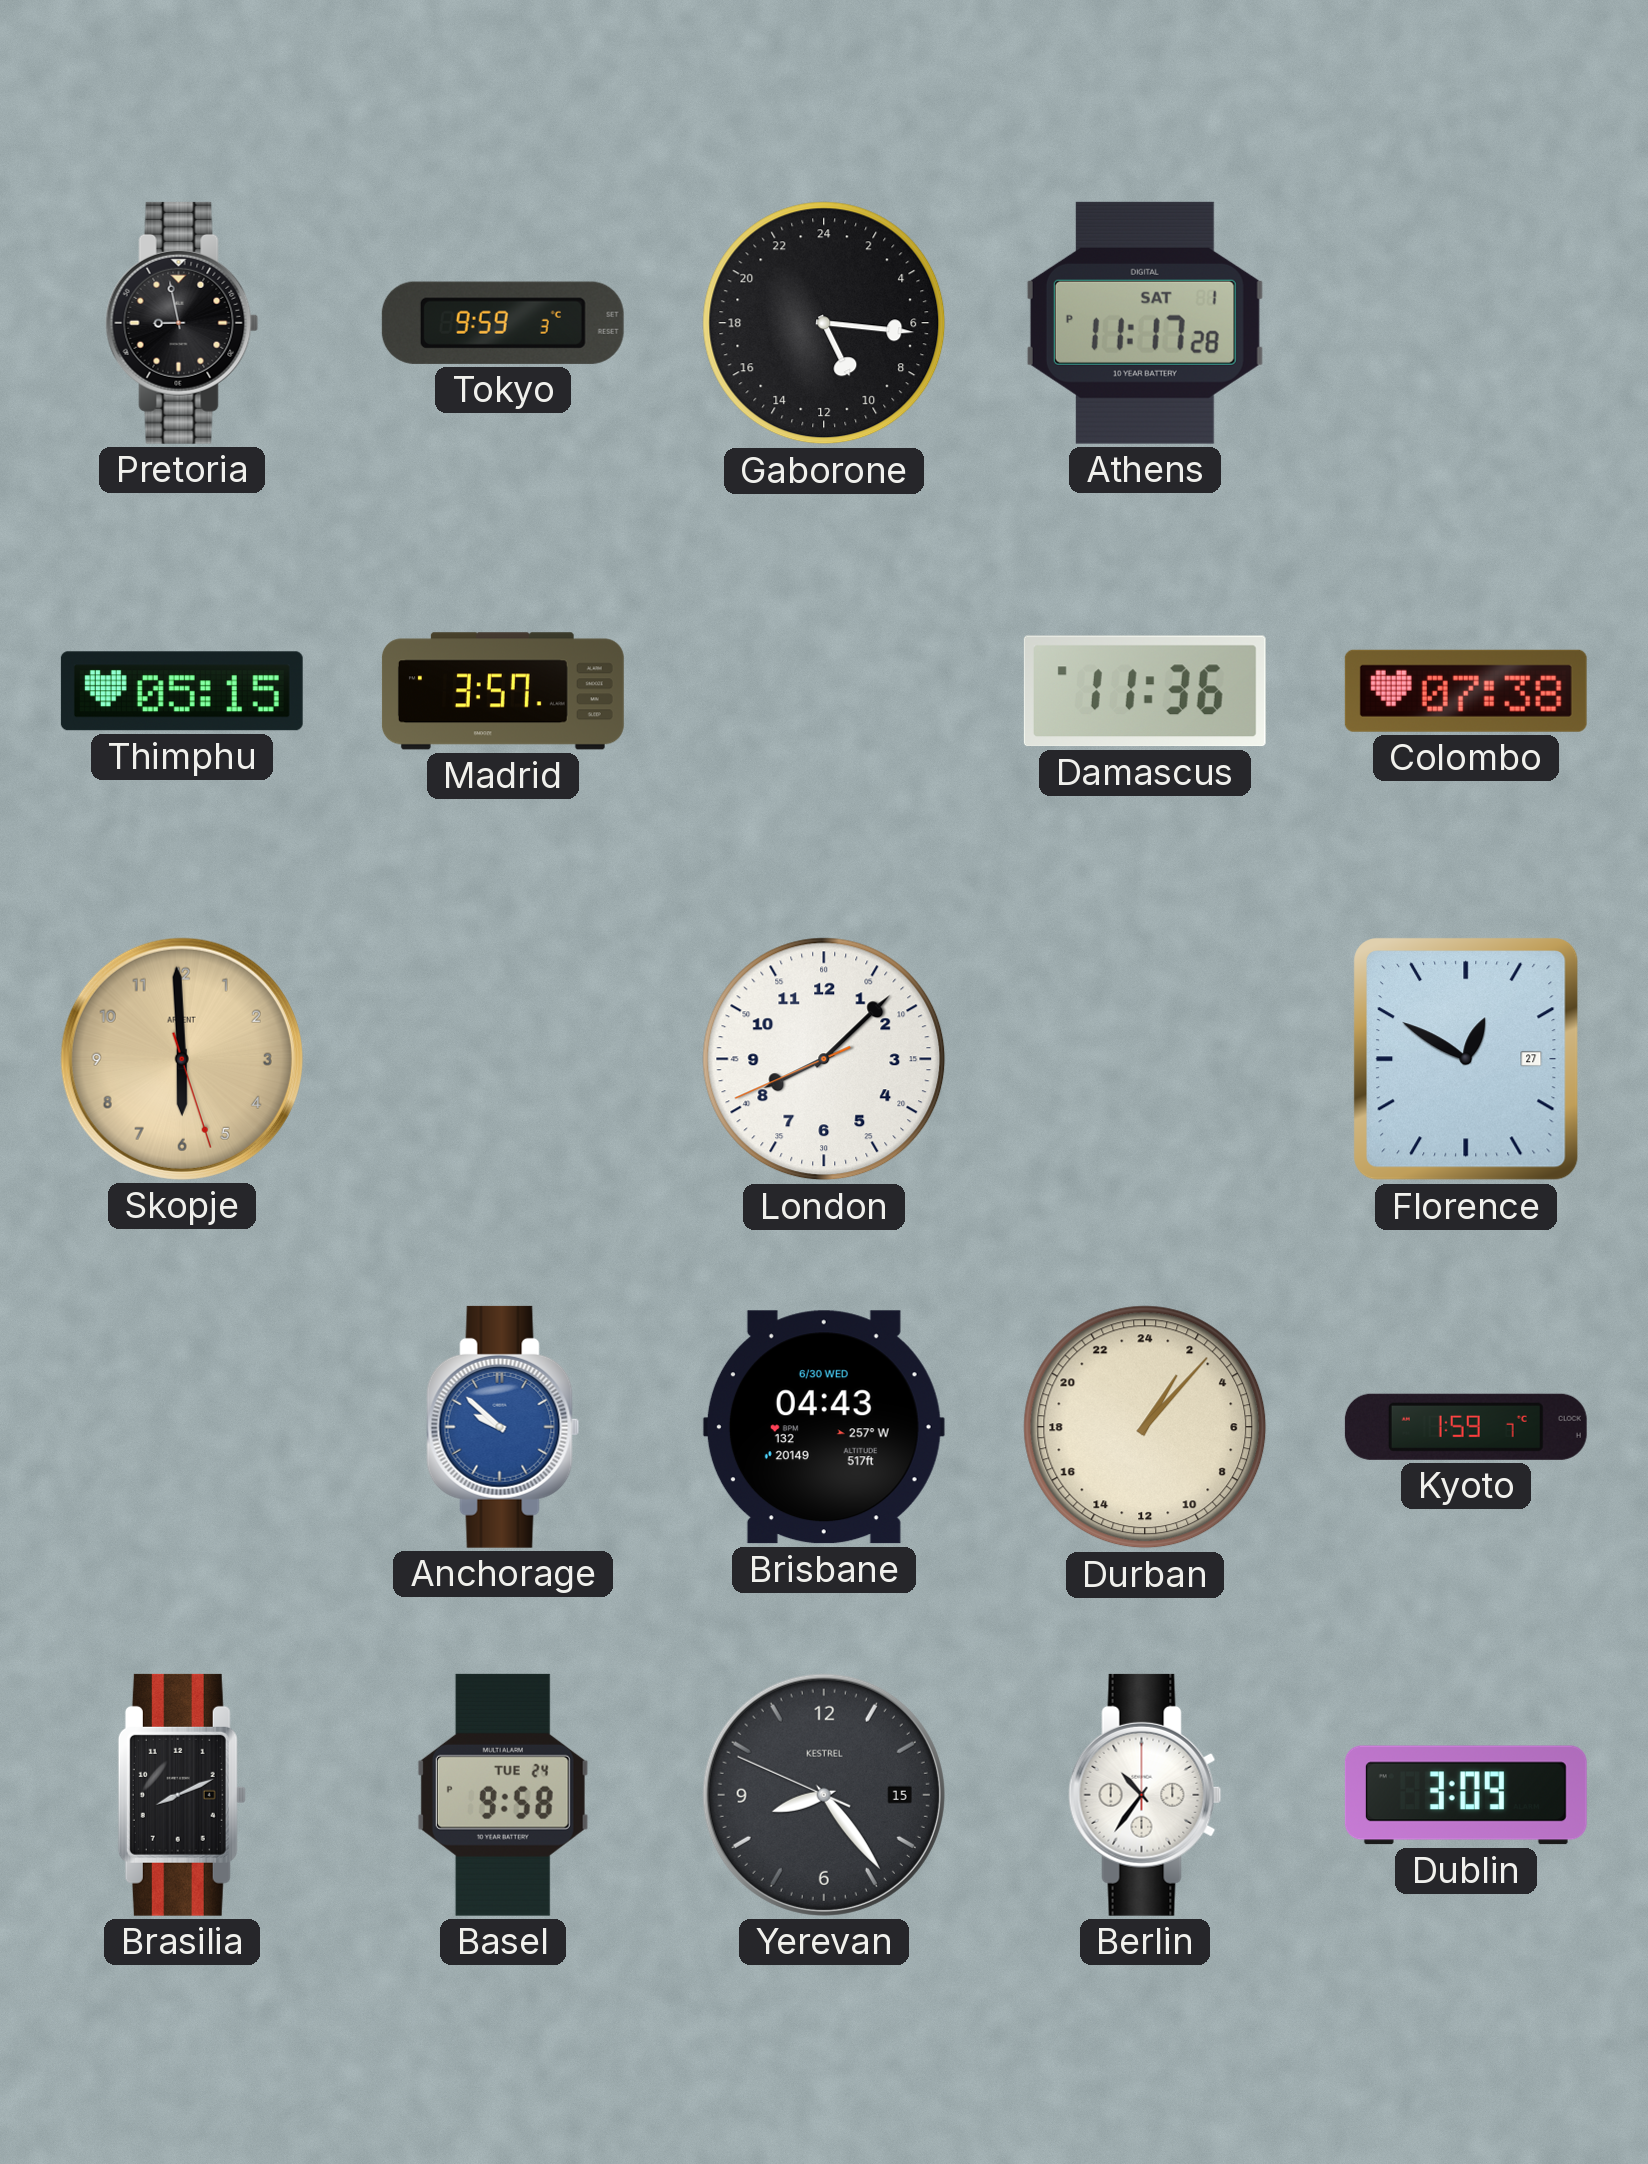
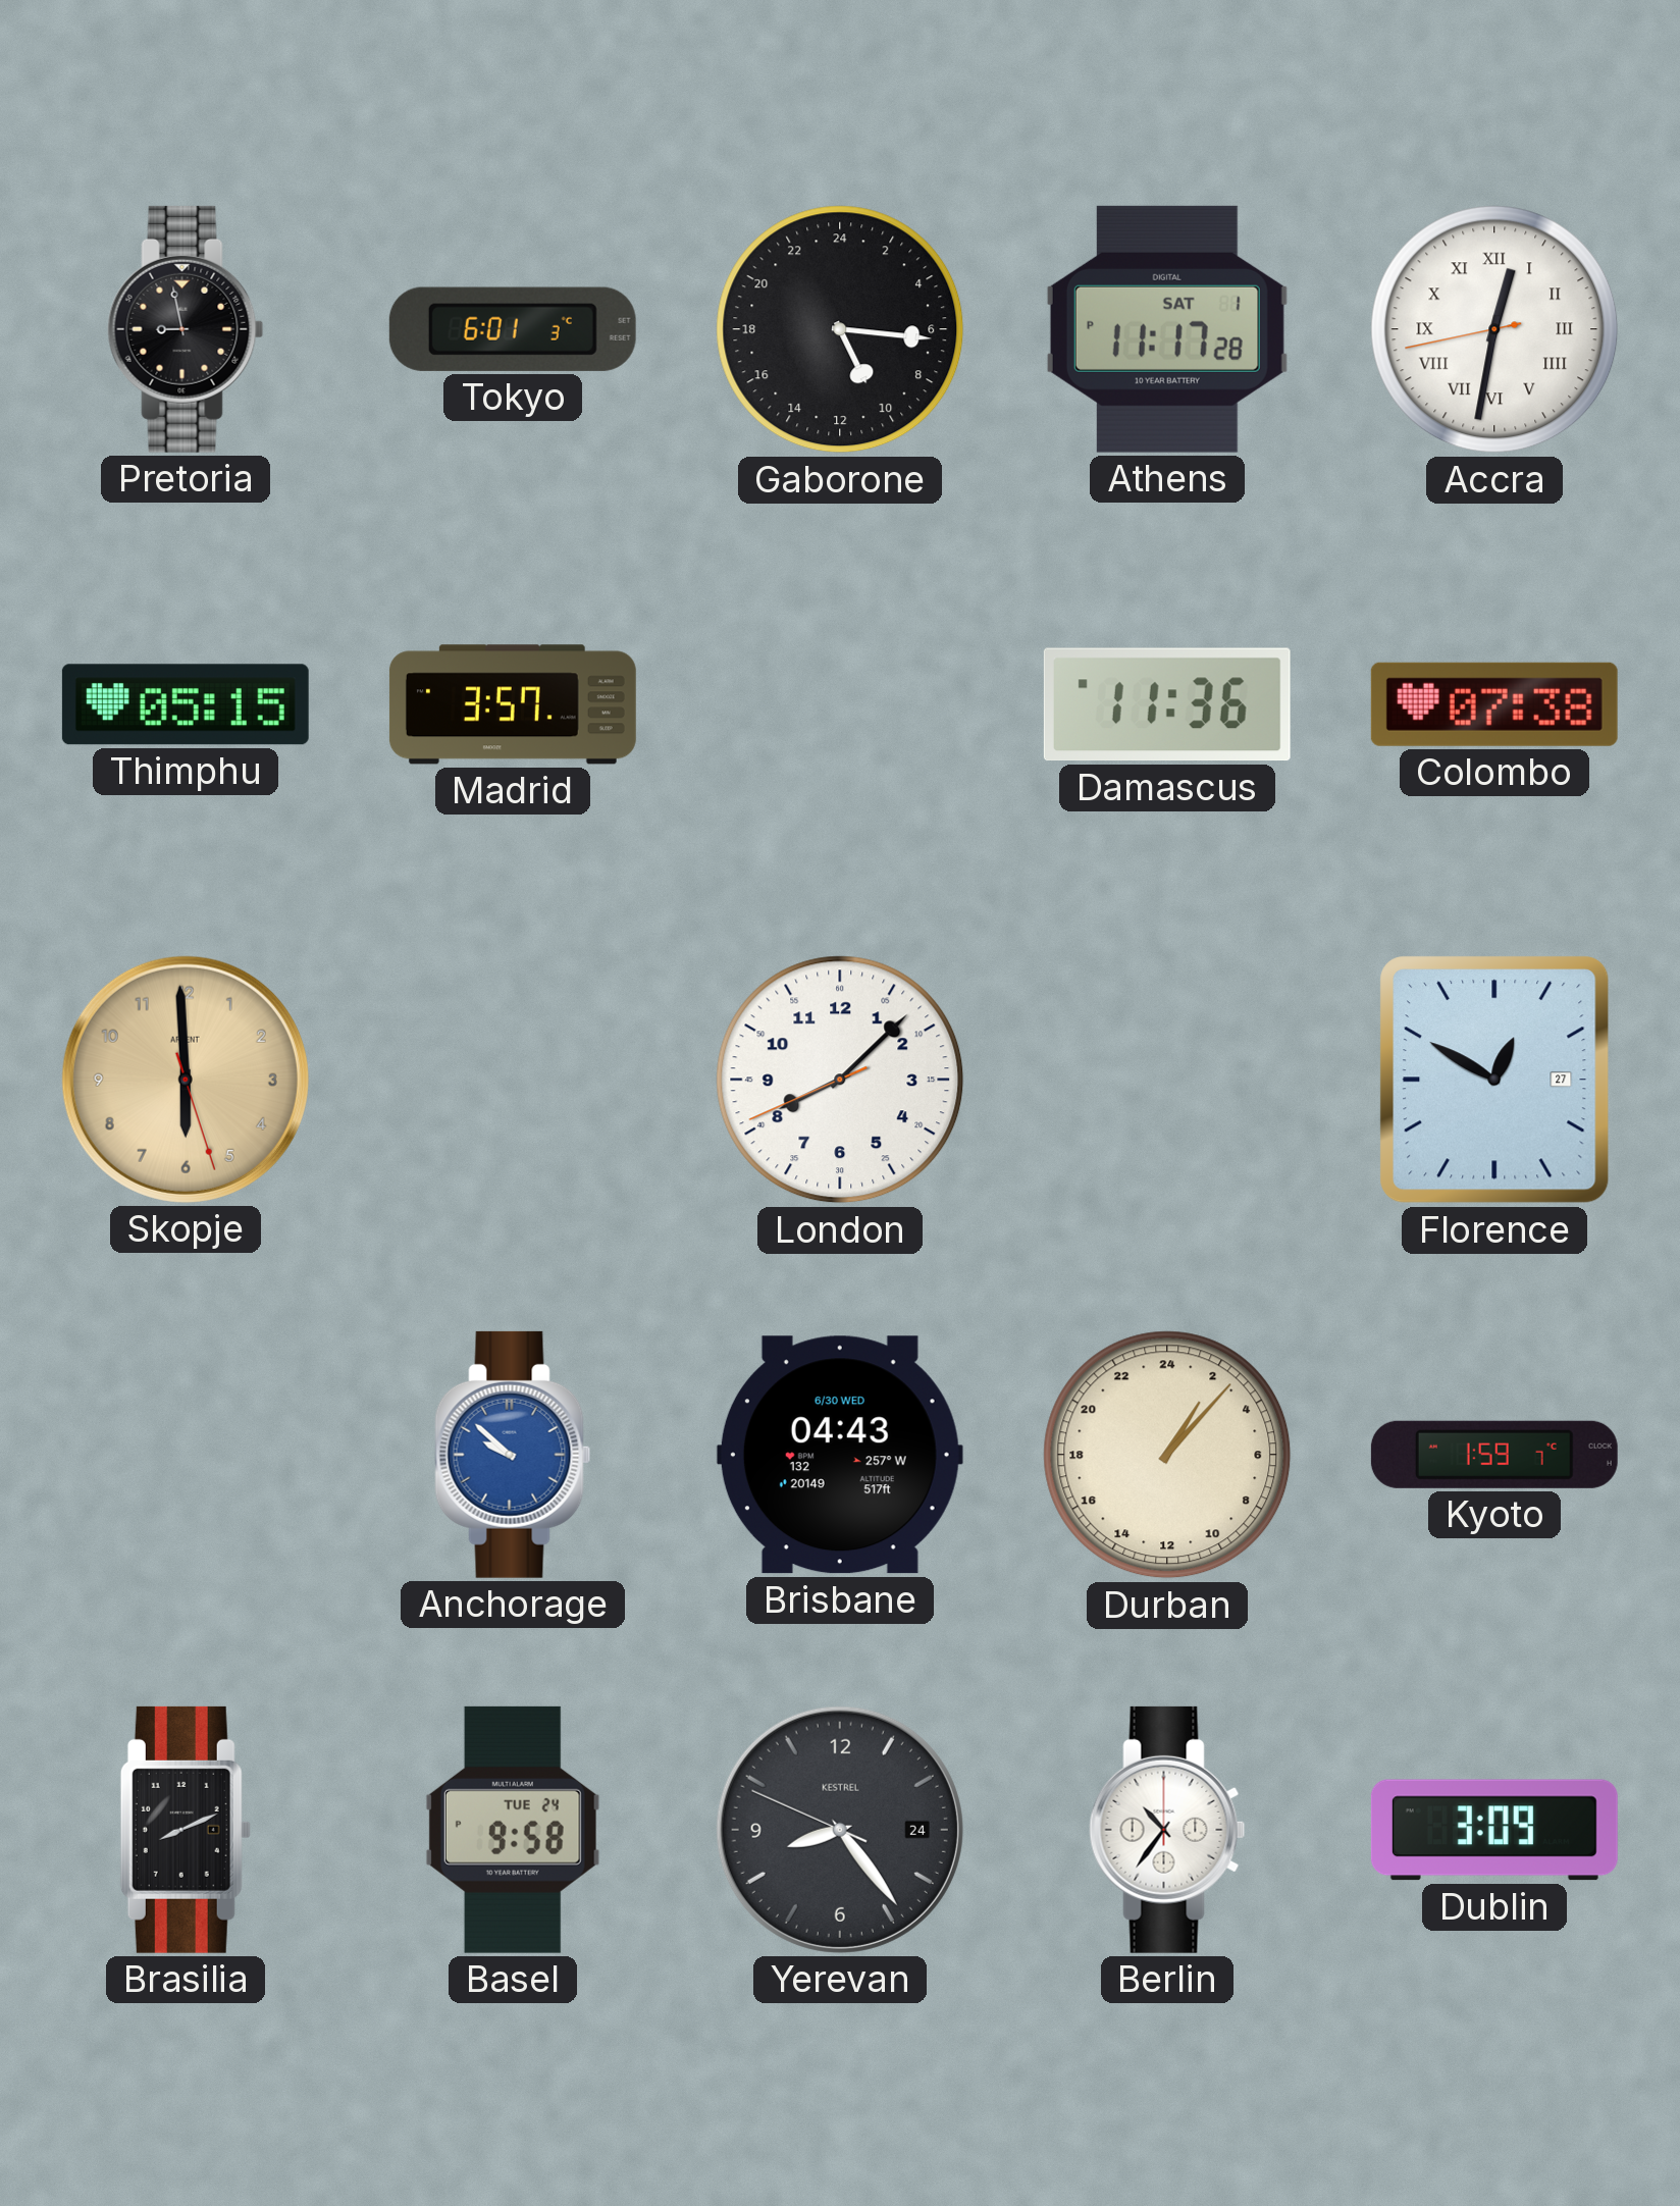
Tokyo: 9:59 -> 6:01 (513, 329)
Accra: none -> 12:31 (1494, 329)
Yerevan date: 15 -> 24 (840, 1830)
